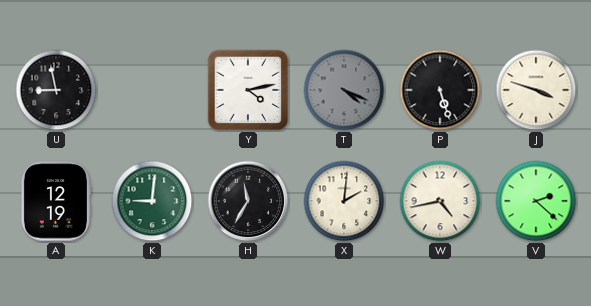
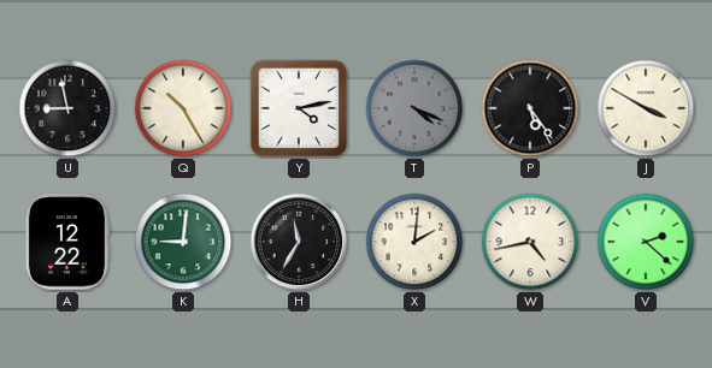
Q: none -> 10:25 (183, 108)
P: 5:27 -> 5:24 (530, 108)
J: 3:48 -> 3:50 (646, 108)
A: 12:19 -> 12:22 (66, 242)
